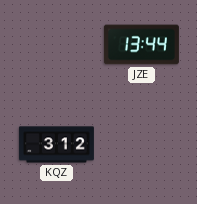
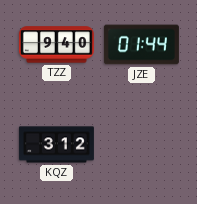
TZZ: none -> 9:40 (56, 45)
JZE: 13:44 -> 01:44 (141, 45)
